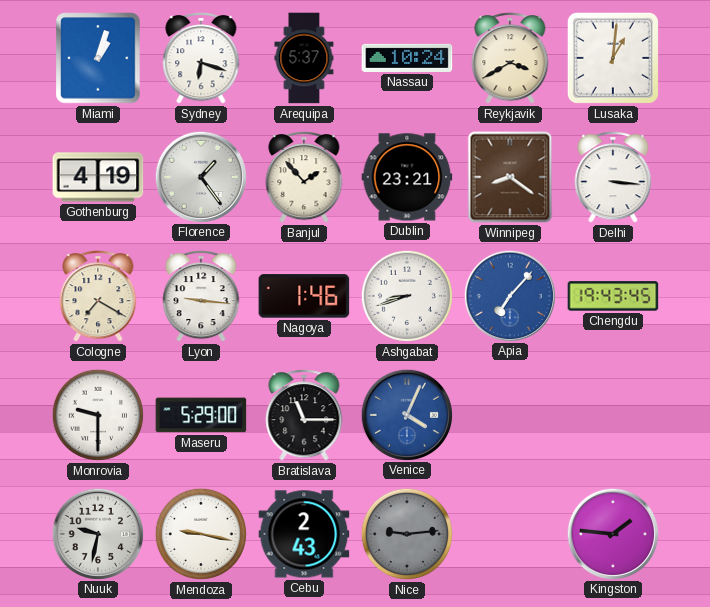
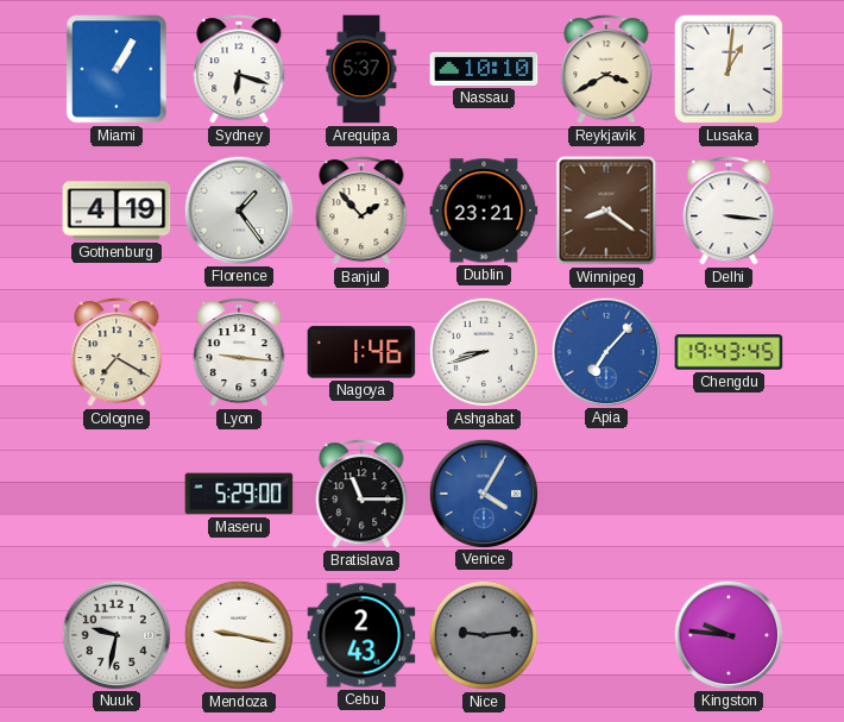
Miami: 1:03 -> 1:05 (116, 69)
Nassau: 10:24 -> 10:10 (484, 69)
Monrovia: 9:30 -> none (98, 415)
Venice: 4:04 -> 4:05 (483, 492)
Kingston: 1:46 -> 9:46 (728, 634)
